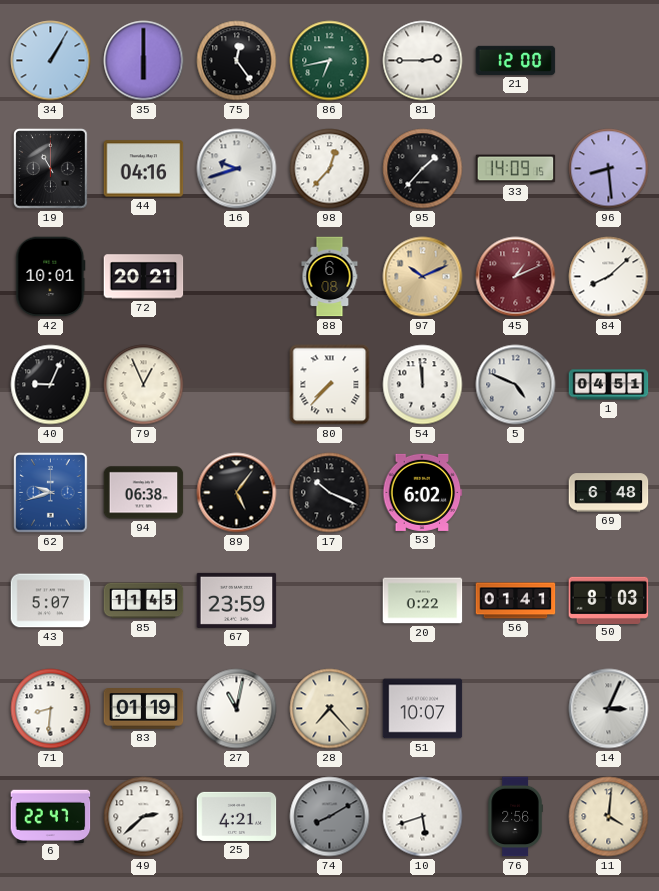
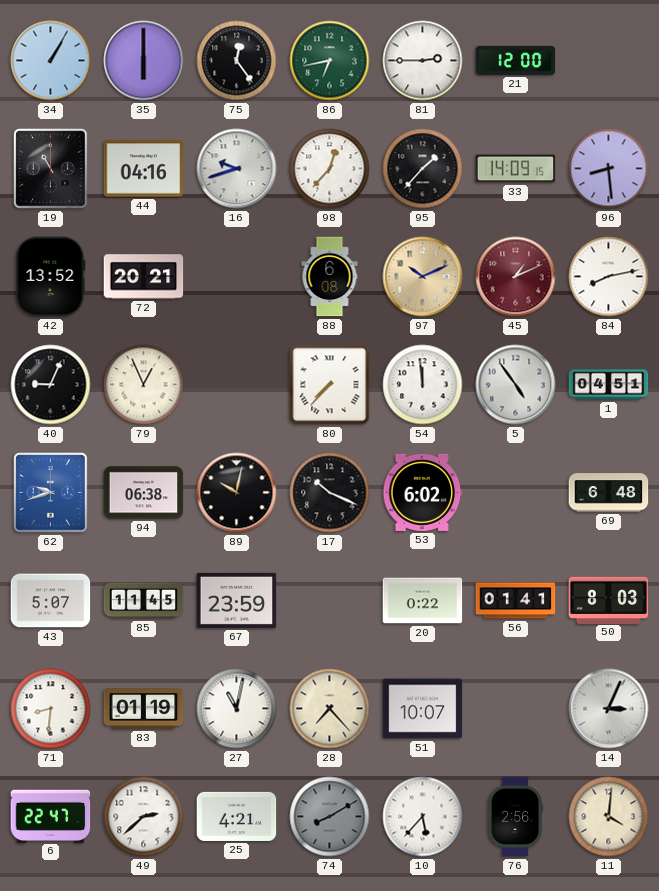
42: 10:01 -> 13:52 (51, 277)
84: 8:08 -> 8:13 (609, 277)
5: 4:49 -> 4:54 (516, 385)
89: 5:06 -> 10:02 (237, 493)
10: 5:42 -> 5:37 (423, 817)
